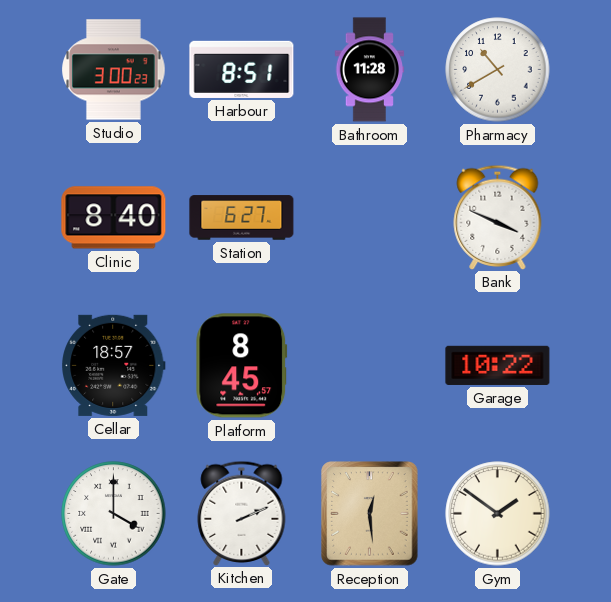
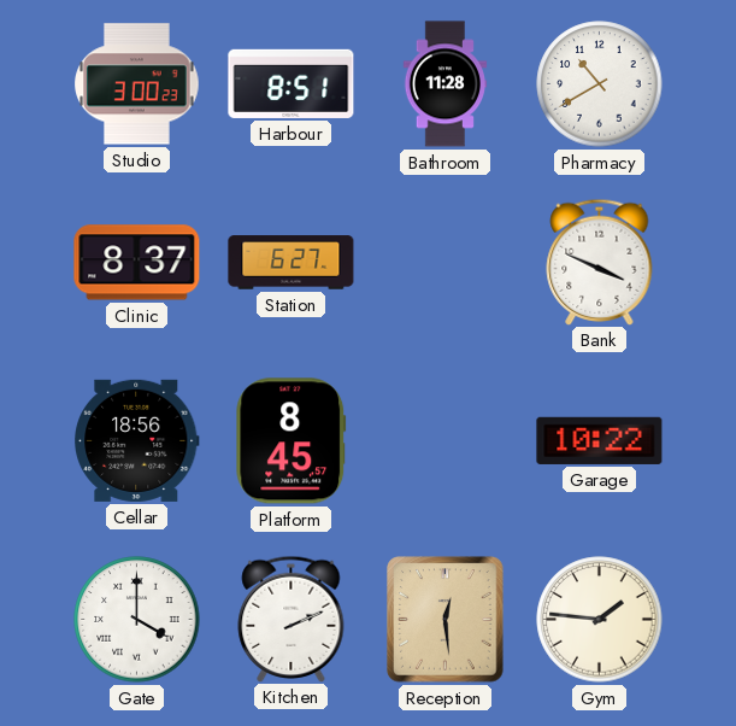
Clinic: 8:40 -> 8:37 (137, 263)
Cellar: 18:57 -> 18:56 (137, 440)
Gym: 1:51 -> 1:46 (600, 620)
